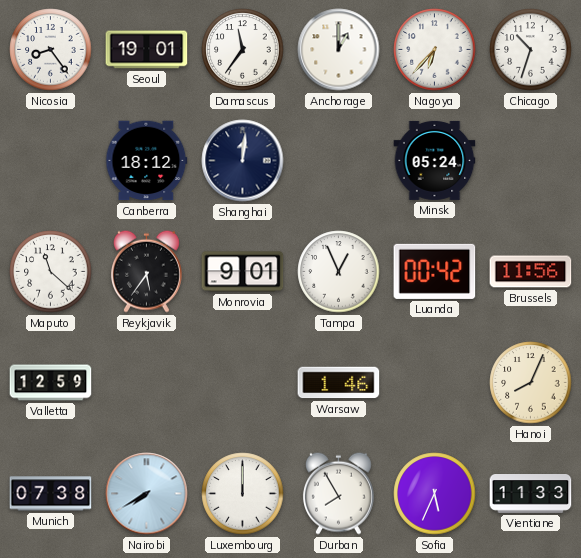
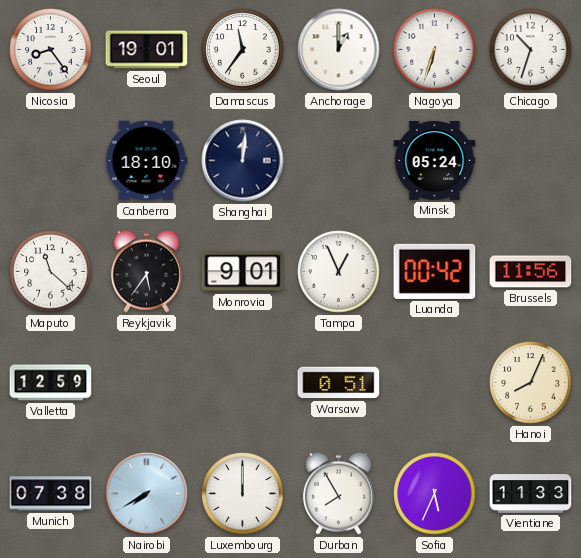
Nagoya: 6:37 -> 6:33 (435, 50)
Canberra: 18:12 -> 18:10 (147, 161)
Warsaw: 1:46 -> 0:51 (339, 383)
